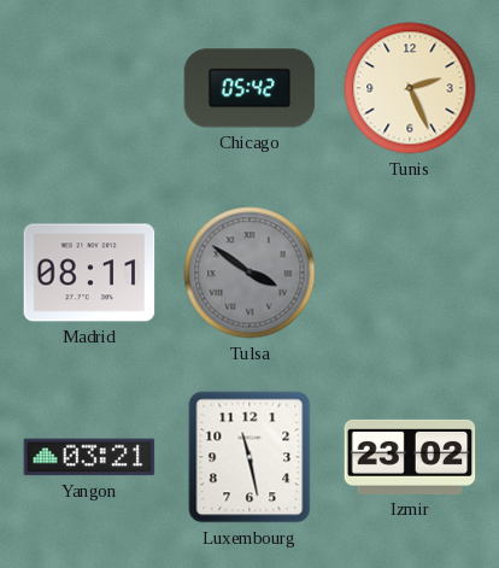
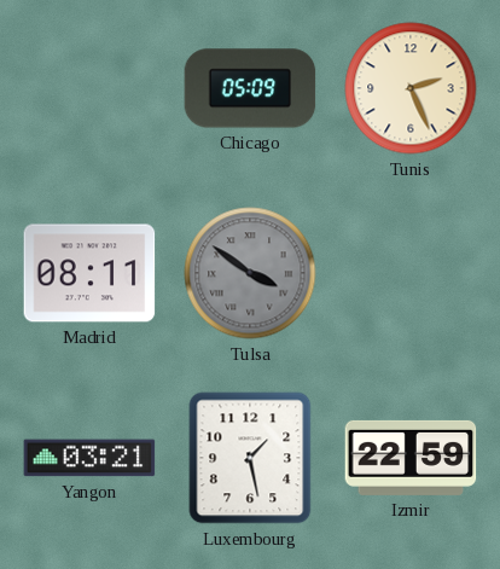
Chicago: 05:42 -> 05:09 (250, 88)
Luxembourg: 11:28 -> 1:28 (250, 458)
Izmir: 23:02 -> 22:59 (411, 458)
